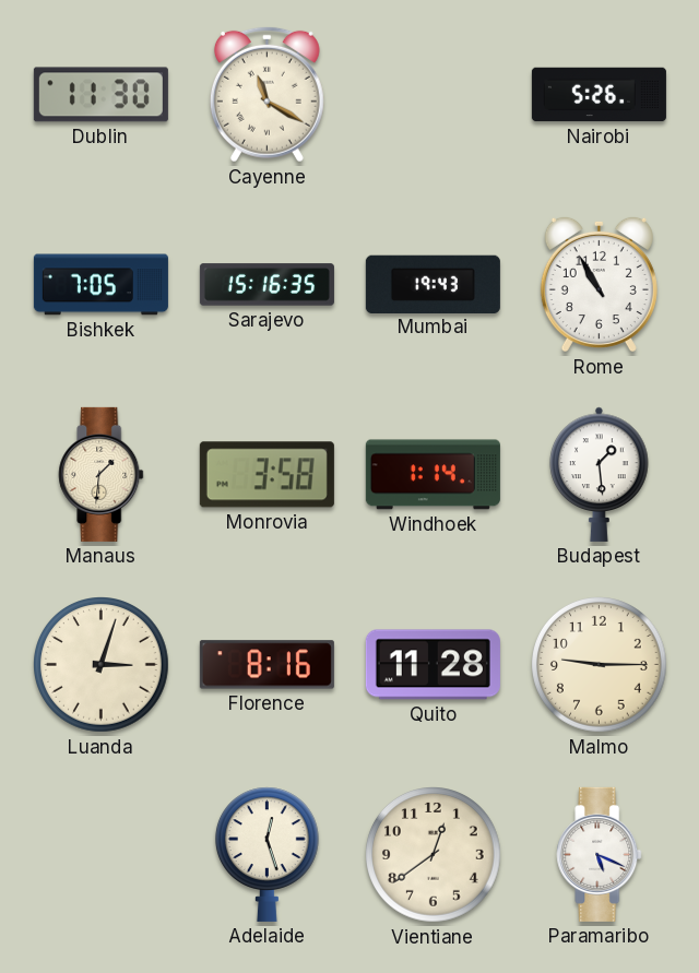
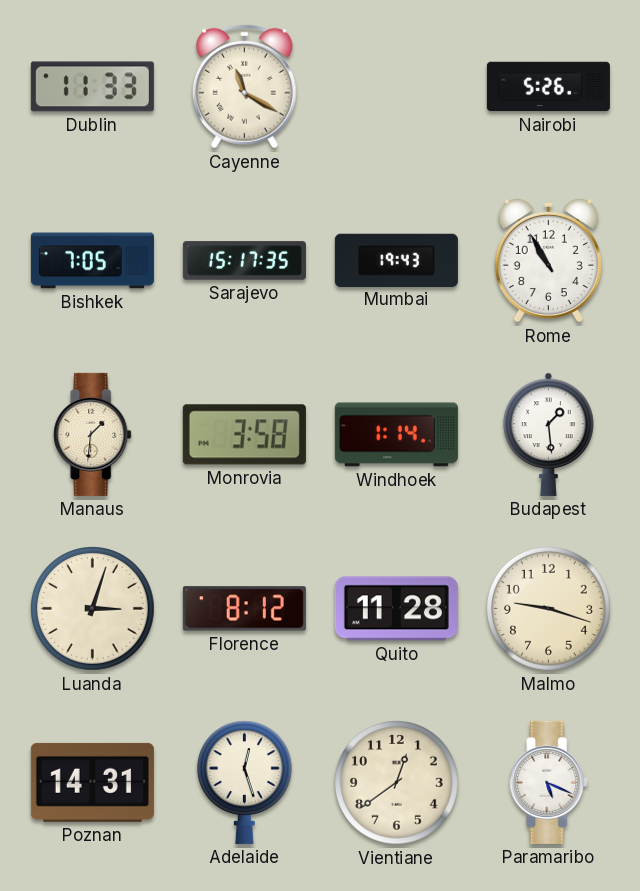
Dublin: 11:30 -> 11:33 (92, 87)
Sarajevo: 15:16 -> 15:17 (244, 261)
Florence: 8:16 -> 8:12 (244, 609)
Malmo: 9:15 -> 9:18 (549, 609)
Poznan: none -> 14:31 (92, 782)
